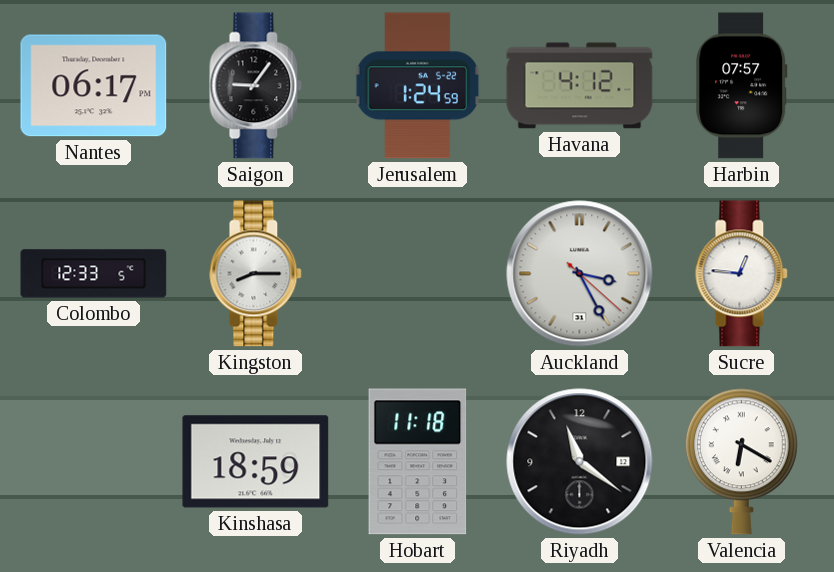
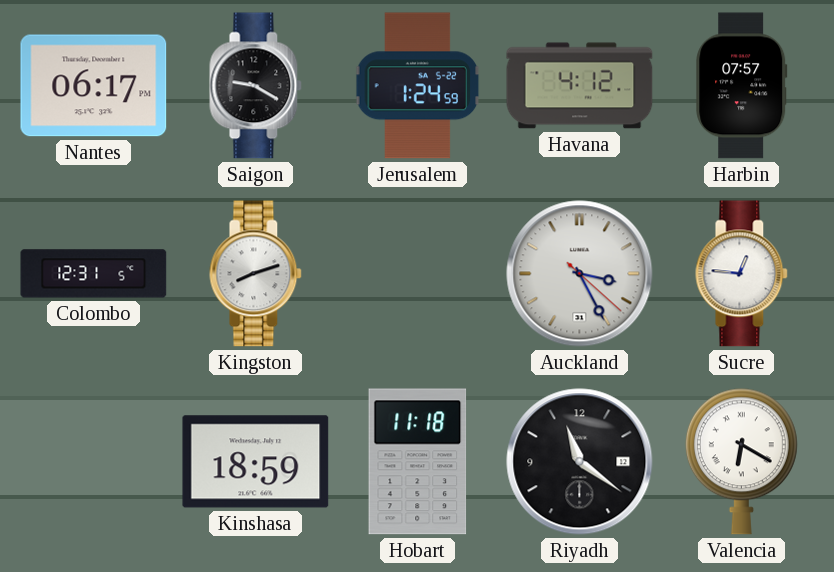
Saigon: 9:06 -> 9:20 (256, 86)
Colombo: 12:33 -> 12:31 (94, 274)
Kingston: 8:15 -> 8:12 (256, 274)
